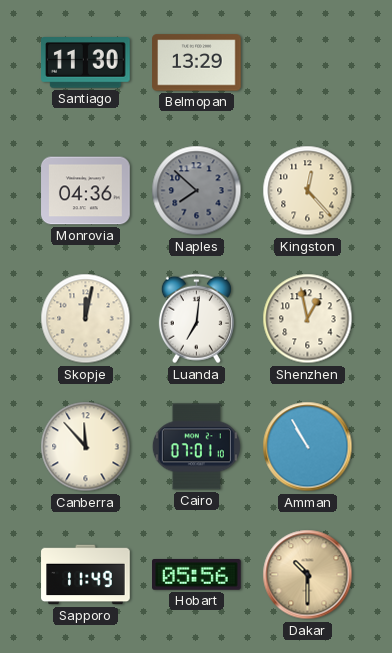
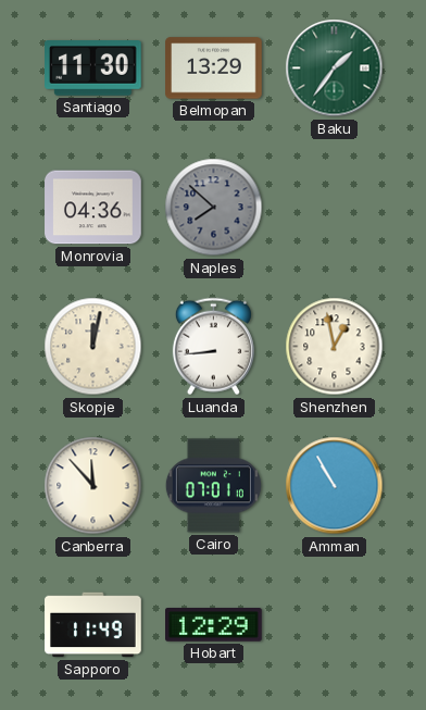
Baku: none -> 1:36 (335, 68)
Kingston: 12:23 -> none (308, 191)
Luanda: 7:01 -> 8:44 (213, 347)
Hobart: 05:56 -> 12:29 (214, 625)
Dakar: 10:30 -> none (308, 575)
